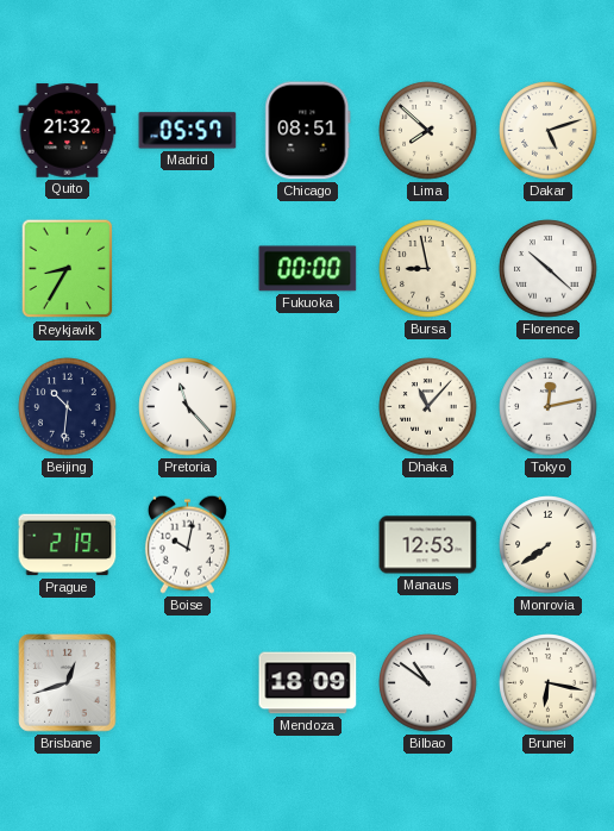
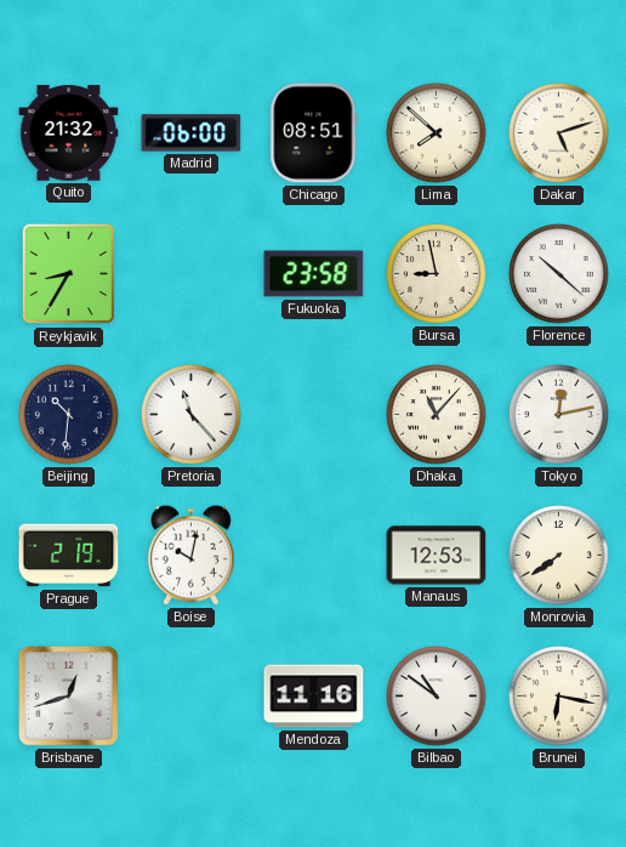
Madrid: 05:57 -> 06:00 (192, 133)
Fukuoka: 00:00 -> 23:58 (314, 274)
Mendoza: 18:09 -> 11:16 (314, 697)
